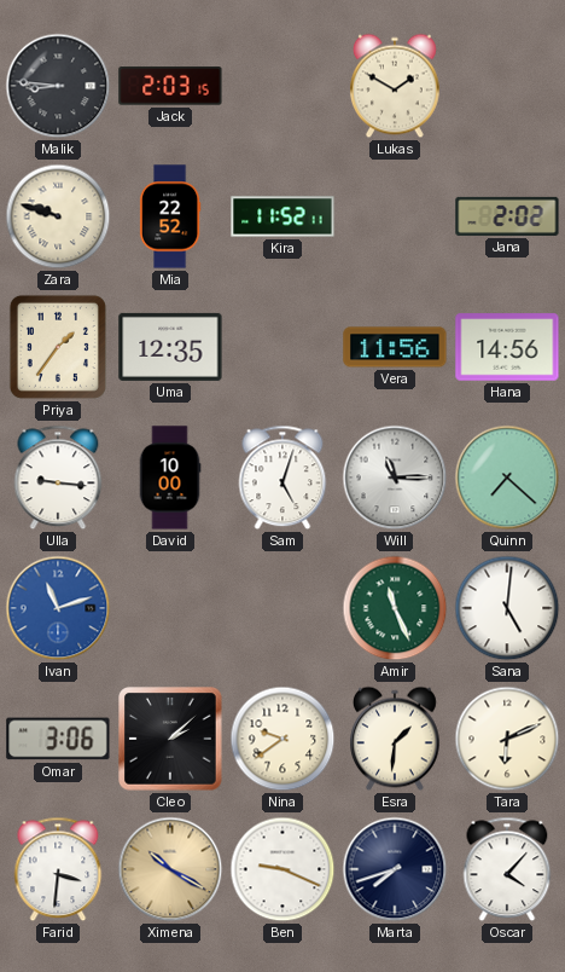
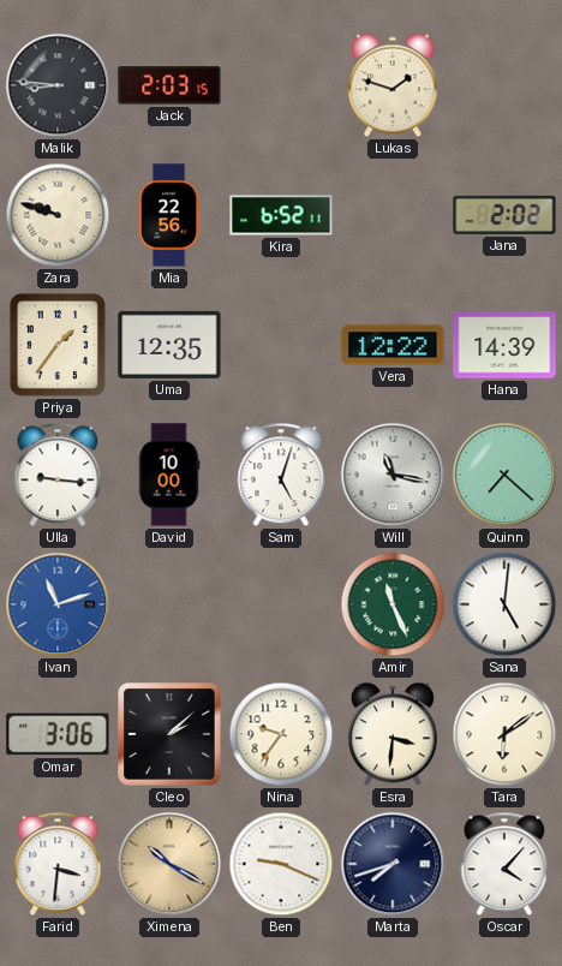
Lukas: 1:50 -> 1:48 (394, 85)
Mia: 22:52 -> 22:56 (169, 215)
Kira: 11:52 -> 6:52 (281, 215)
Vera: 11:56 -> 12:22 (393, 345)
Hana: 14:56 -> 14:39 (504, 345)
Will: 11:15 -> 11:17 (393, 475)
Nina: 9:39 -> 9:36 (281, 734)
Esra: 1:31 -> 3:31 (394, 734)
Tara: 6:11 -> 6:09 (504, 734)
